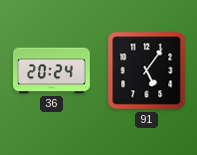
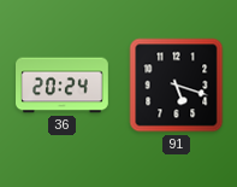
91: 5:06 -> 5:18 (177, 86)
